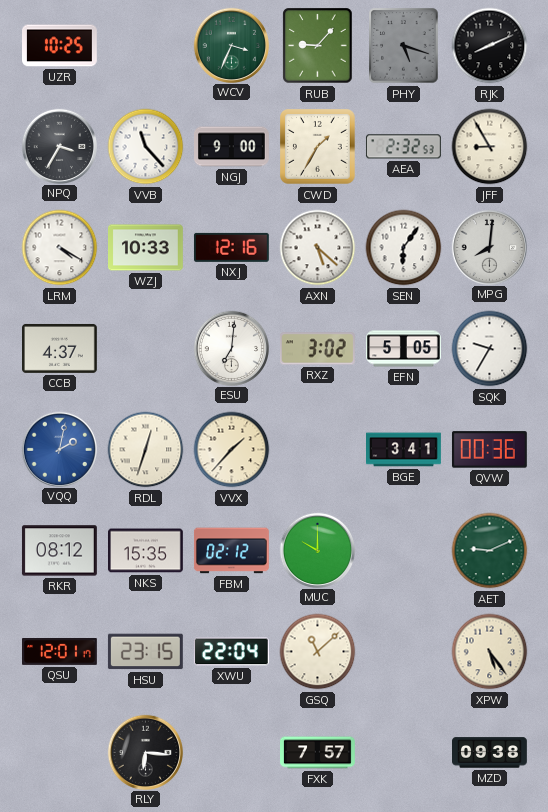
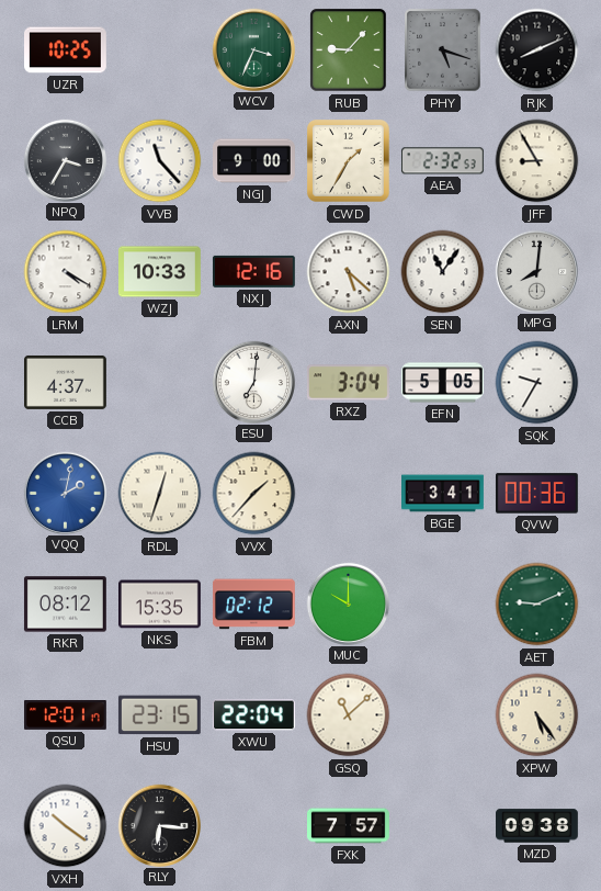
SEN: 6:06 -> 11:06 (443, 272)
RXZ: 3:02 -> 3:04 (348, 383)
VXH: none -> 10:21 (66, 826)
